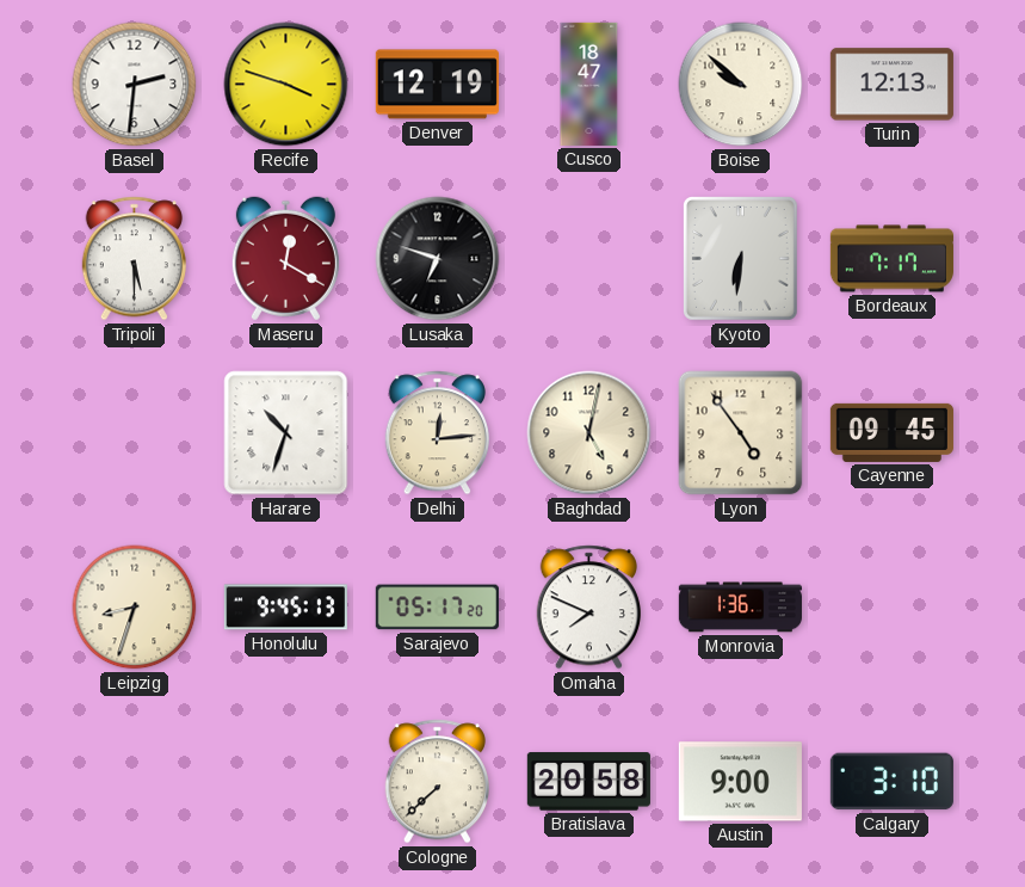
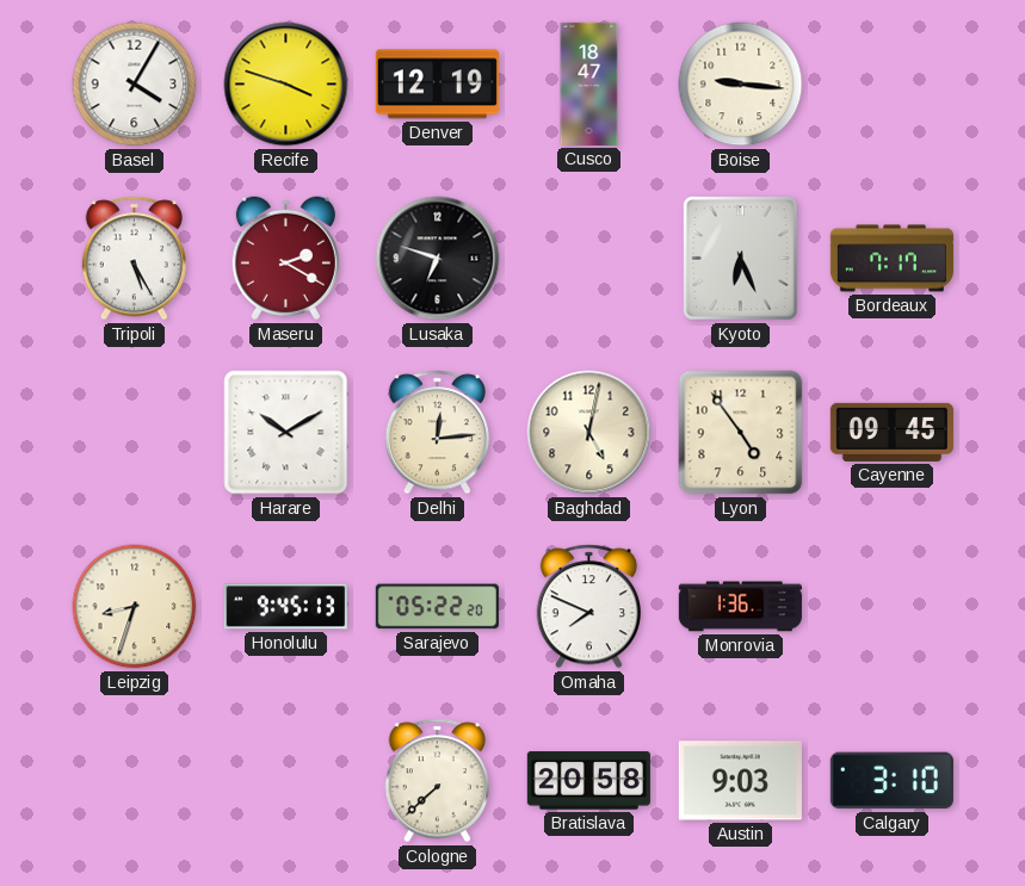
Basel: 2:31 -> 4:05 (135, 85)
Boise: 9:52 -> 9:16 (741, 85)
Turin: 12:13 -> none (891, 85)
Tripoli: 5:30 -> 5:25 (134, 259)
Maseru: 12:20 -> 2:20 (285, 259)
Kyoto: 6:31 -> 6:26 (741, 259)
Harare: 10:33 -> 10:10 (286, 433)
Sarajevo: 05:17 -> 05:22 (437, 607)
Austin: 9:00 -> 9:03 (740, 781)
